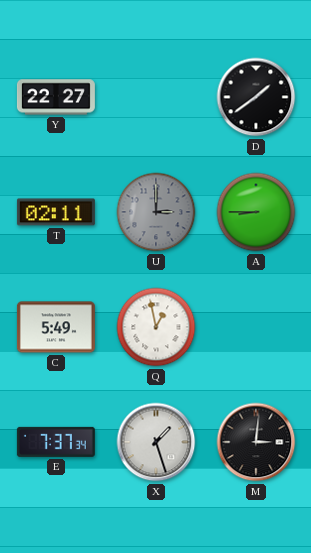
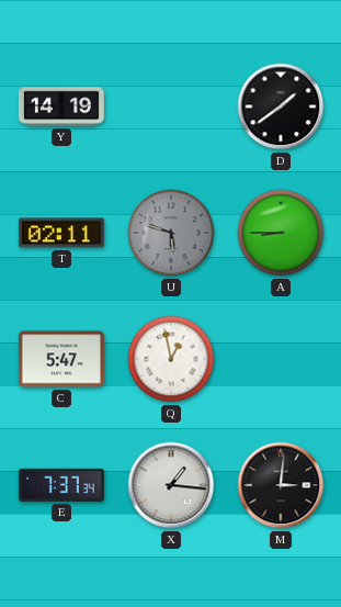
Y: 22:27 -> 14:19 (61, 106)
U: 3:00 -> 5:48 (171, 233)
C: 5:49 -> 5:47 (61, 359)
X: 1:27 -> 1:16 (171, 485)
